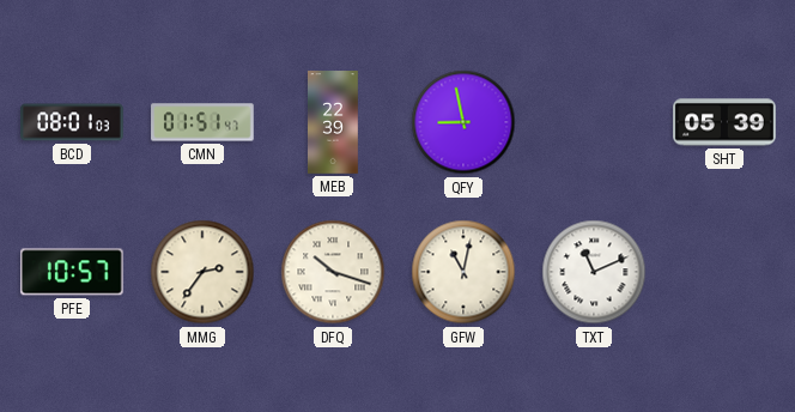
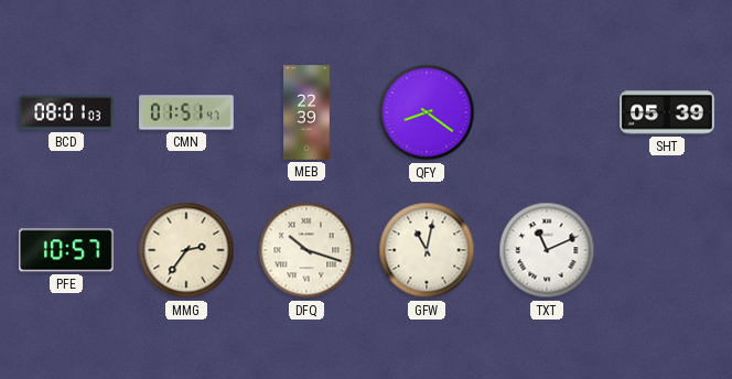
QFY: 8:58 -> 8:21 (427, 112)
